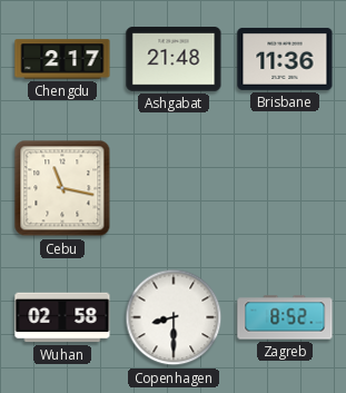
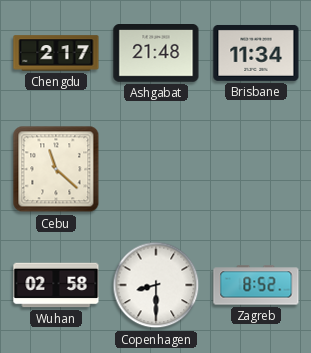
Brisbane: 11:36 -> 11:34 (256, 53)
Cebu: 11:17 -> 11:22 (56, 169)
